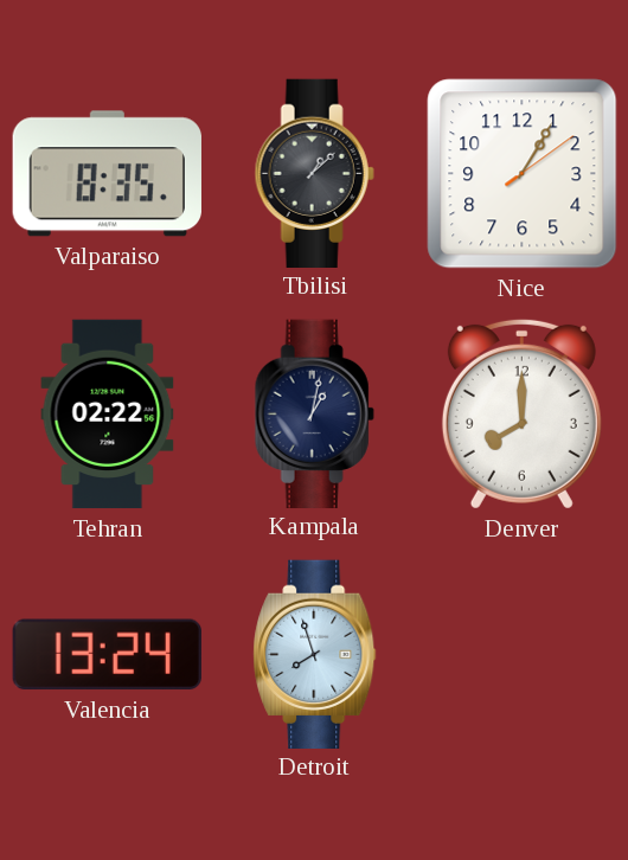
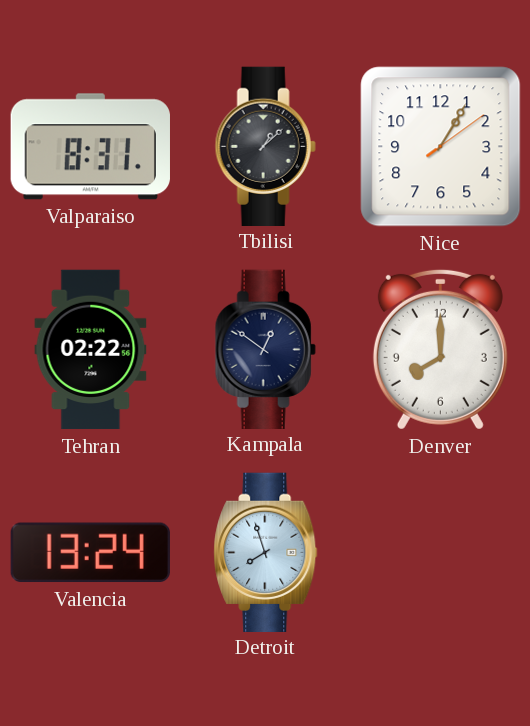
Valparaiso: 8:35 -> 8:31 (90, 147)
Kampala: 1:02 -> 12:51 (265, 349)
